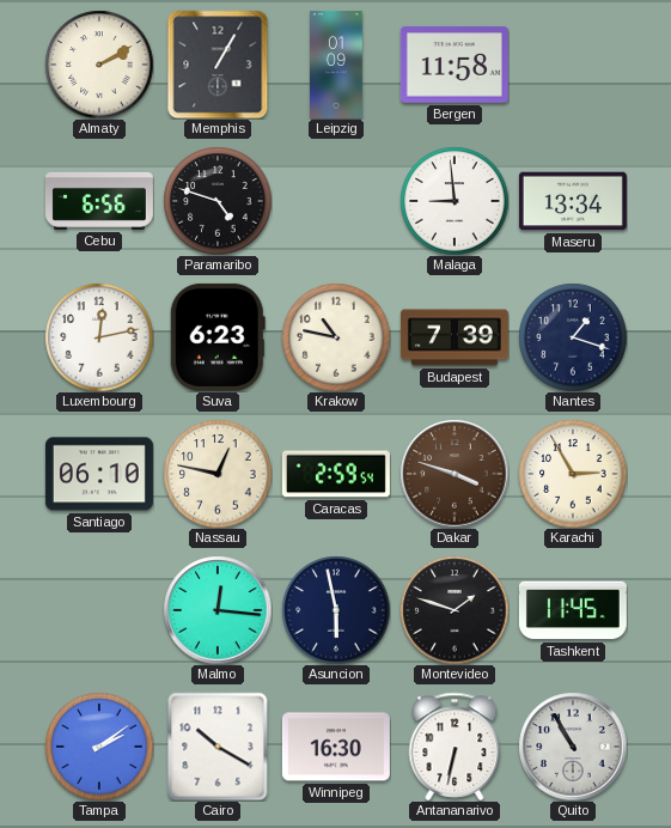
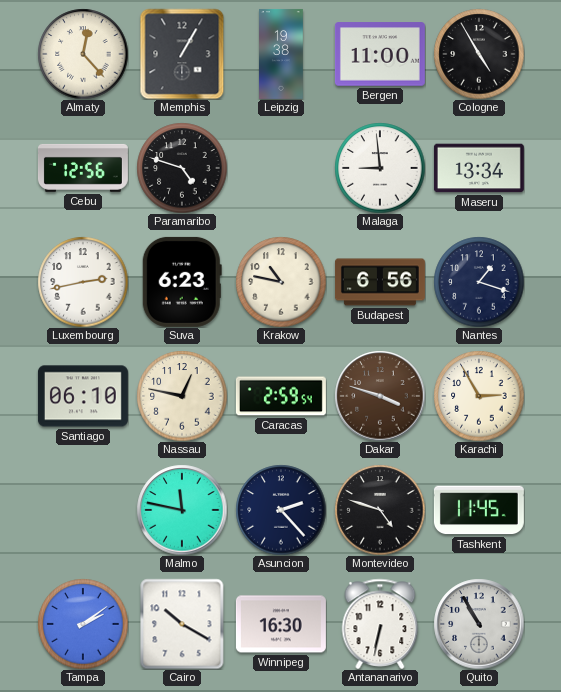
Almaty: 2:10 -> 12:23 (83, 54)
Leipzig: 01:09 -> 19:38 (282, 54)
Bergen: 11:58 -> 11:00 (380, 54)
Cologne: none -> 4:55 (479, 54)
Cebu: 6:56 -> 12:56 (83, 168)
Luxembourg: 12:13 -> 2:43 (83, 282)
Budapest: 7:39 -> 6:56 (380, 282)
Malmo: 12:16 -> 11:47 (182, 510)
Asuncion: 5:58 -> 2:23 (281, 510)
Montevideo: 1:48 -> 4:48 (380, 510)
